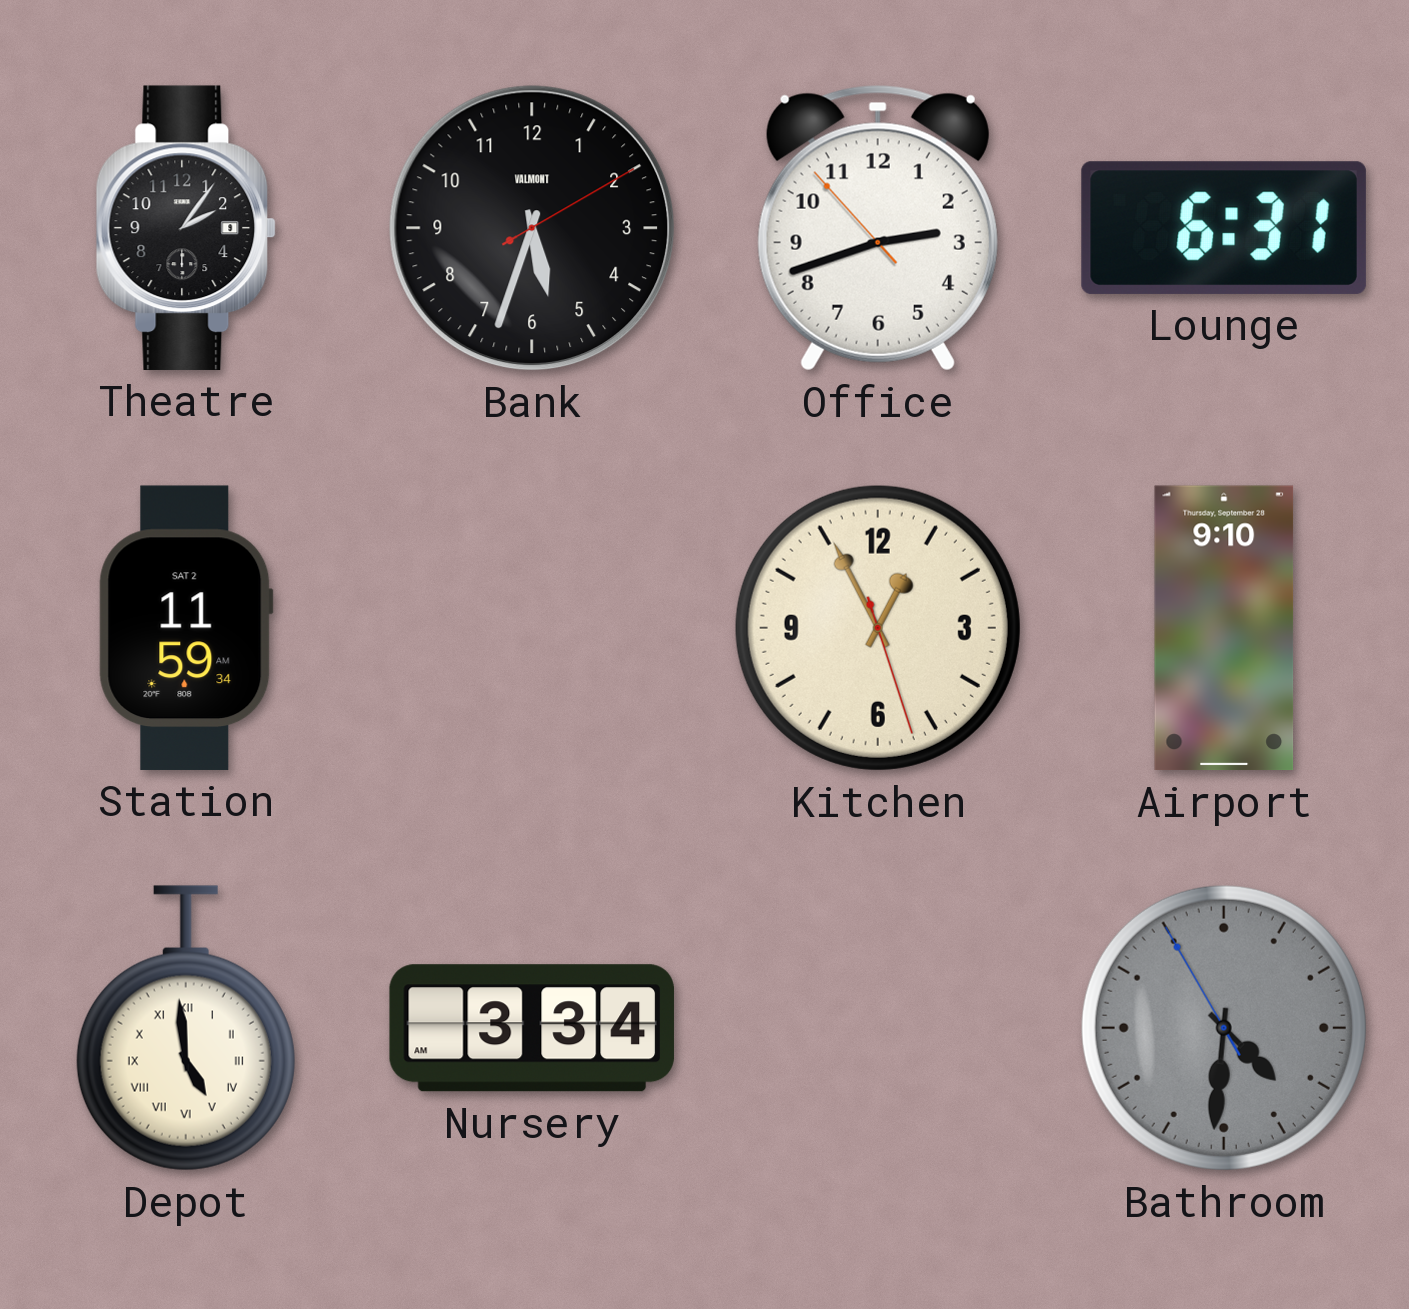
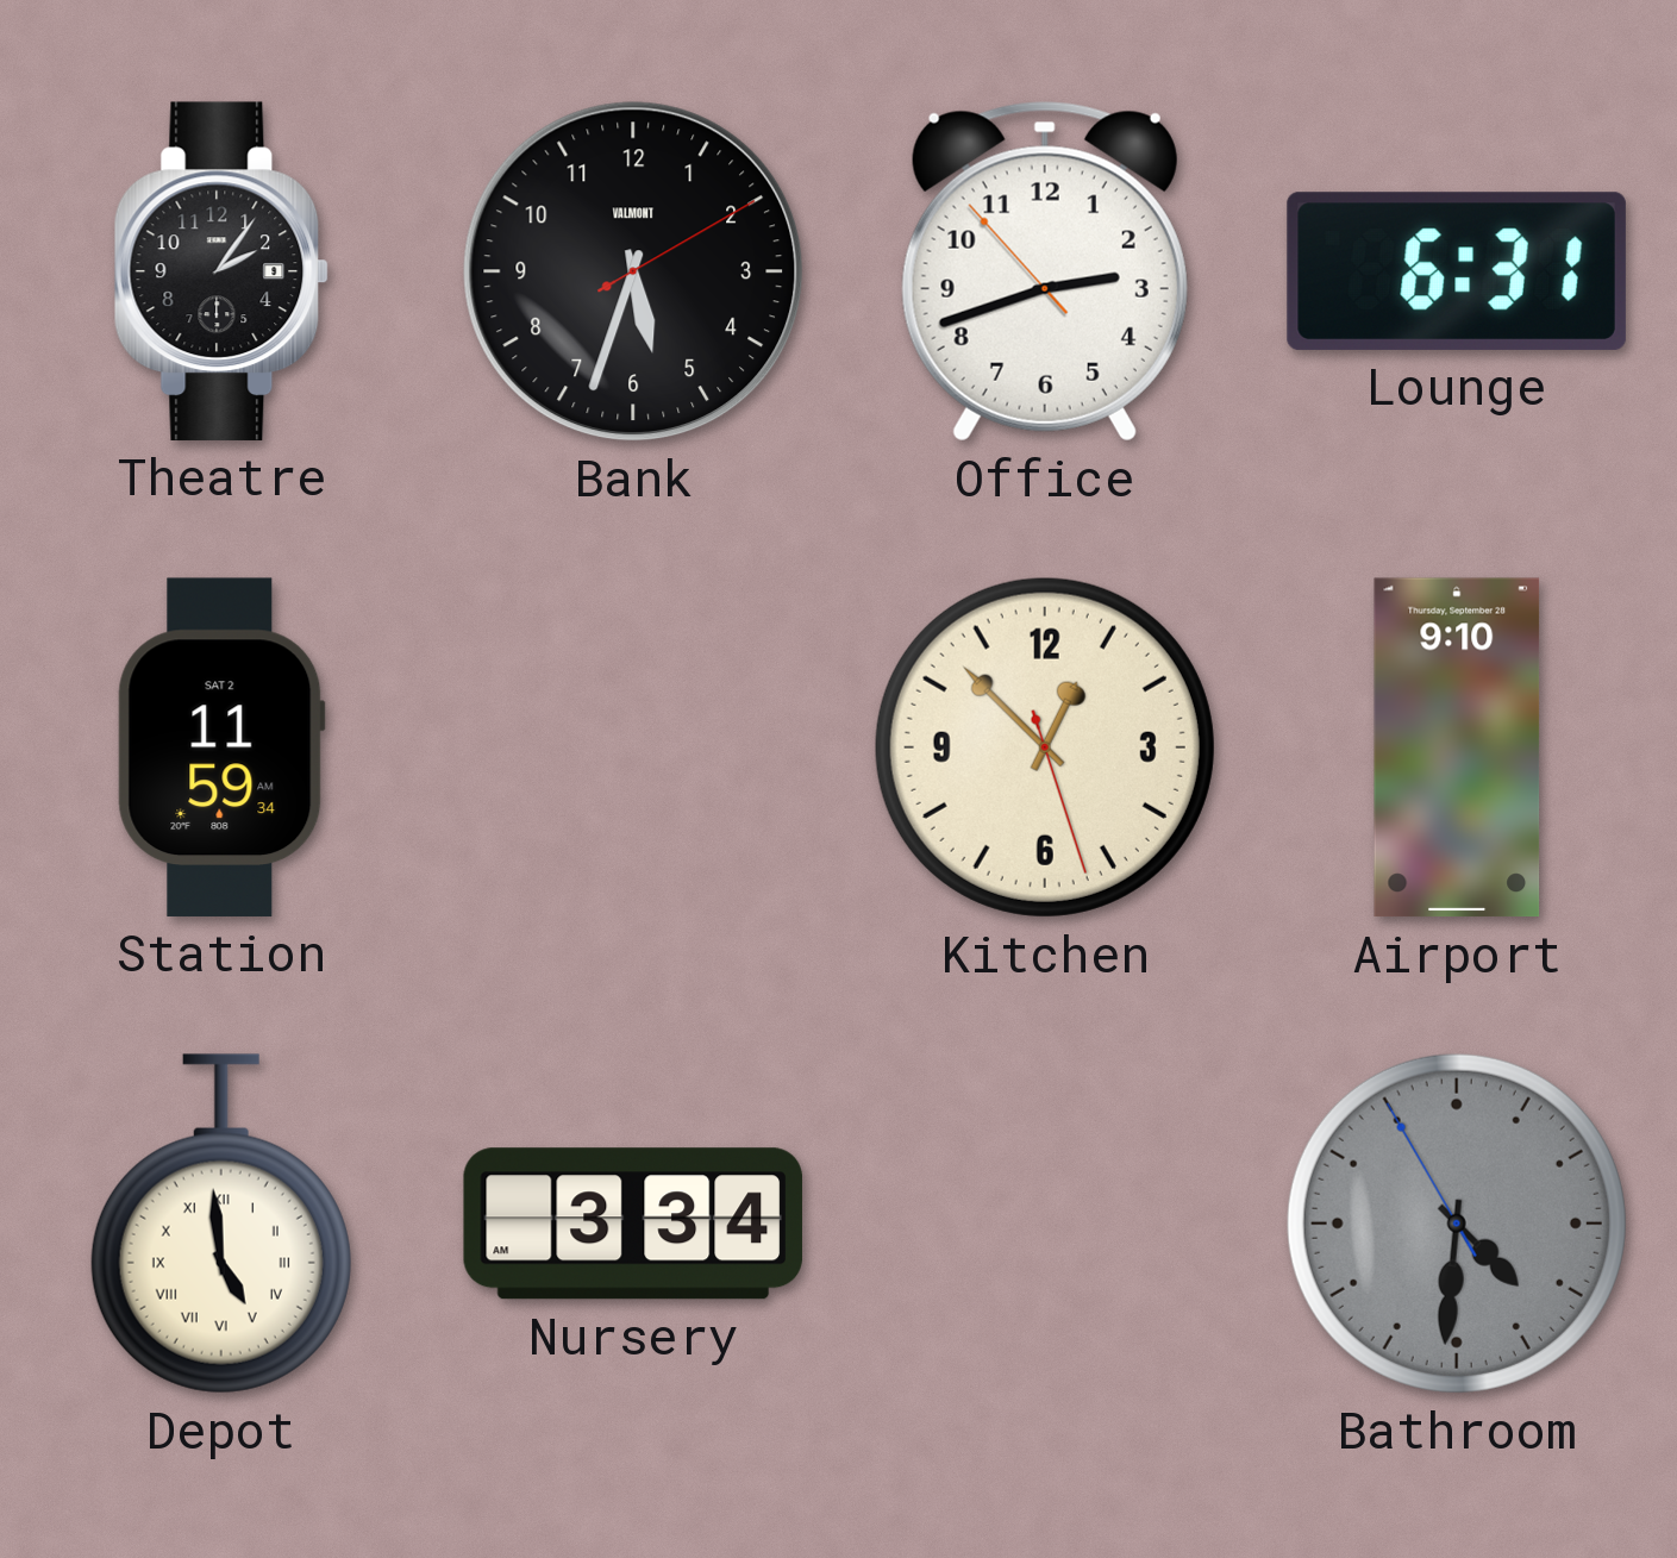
Kitchen: 12:55 -> 12:52 (1045, 747)
